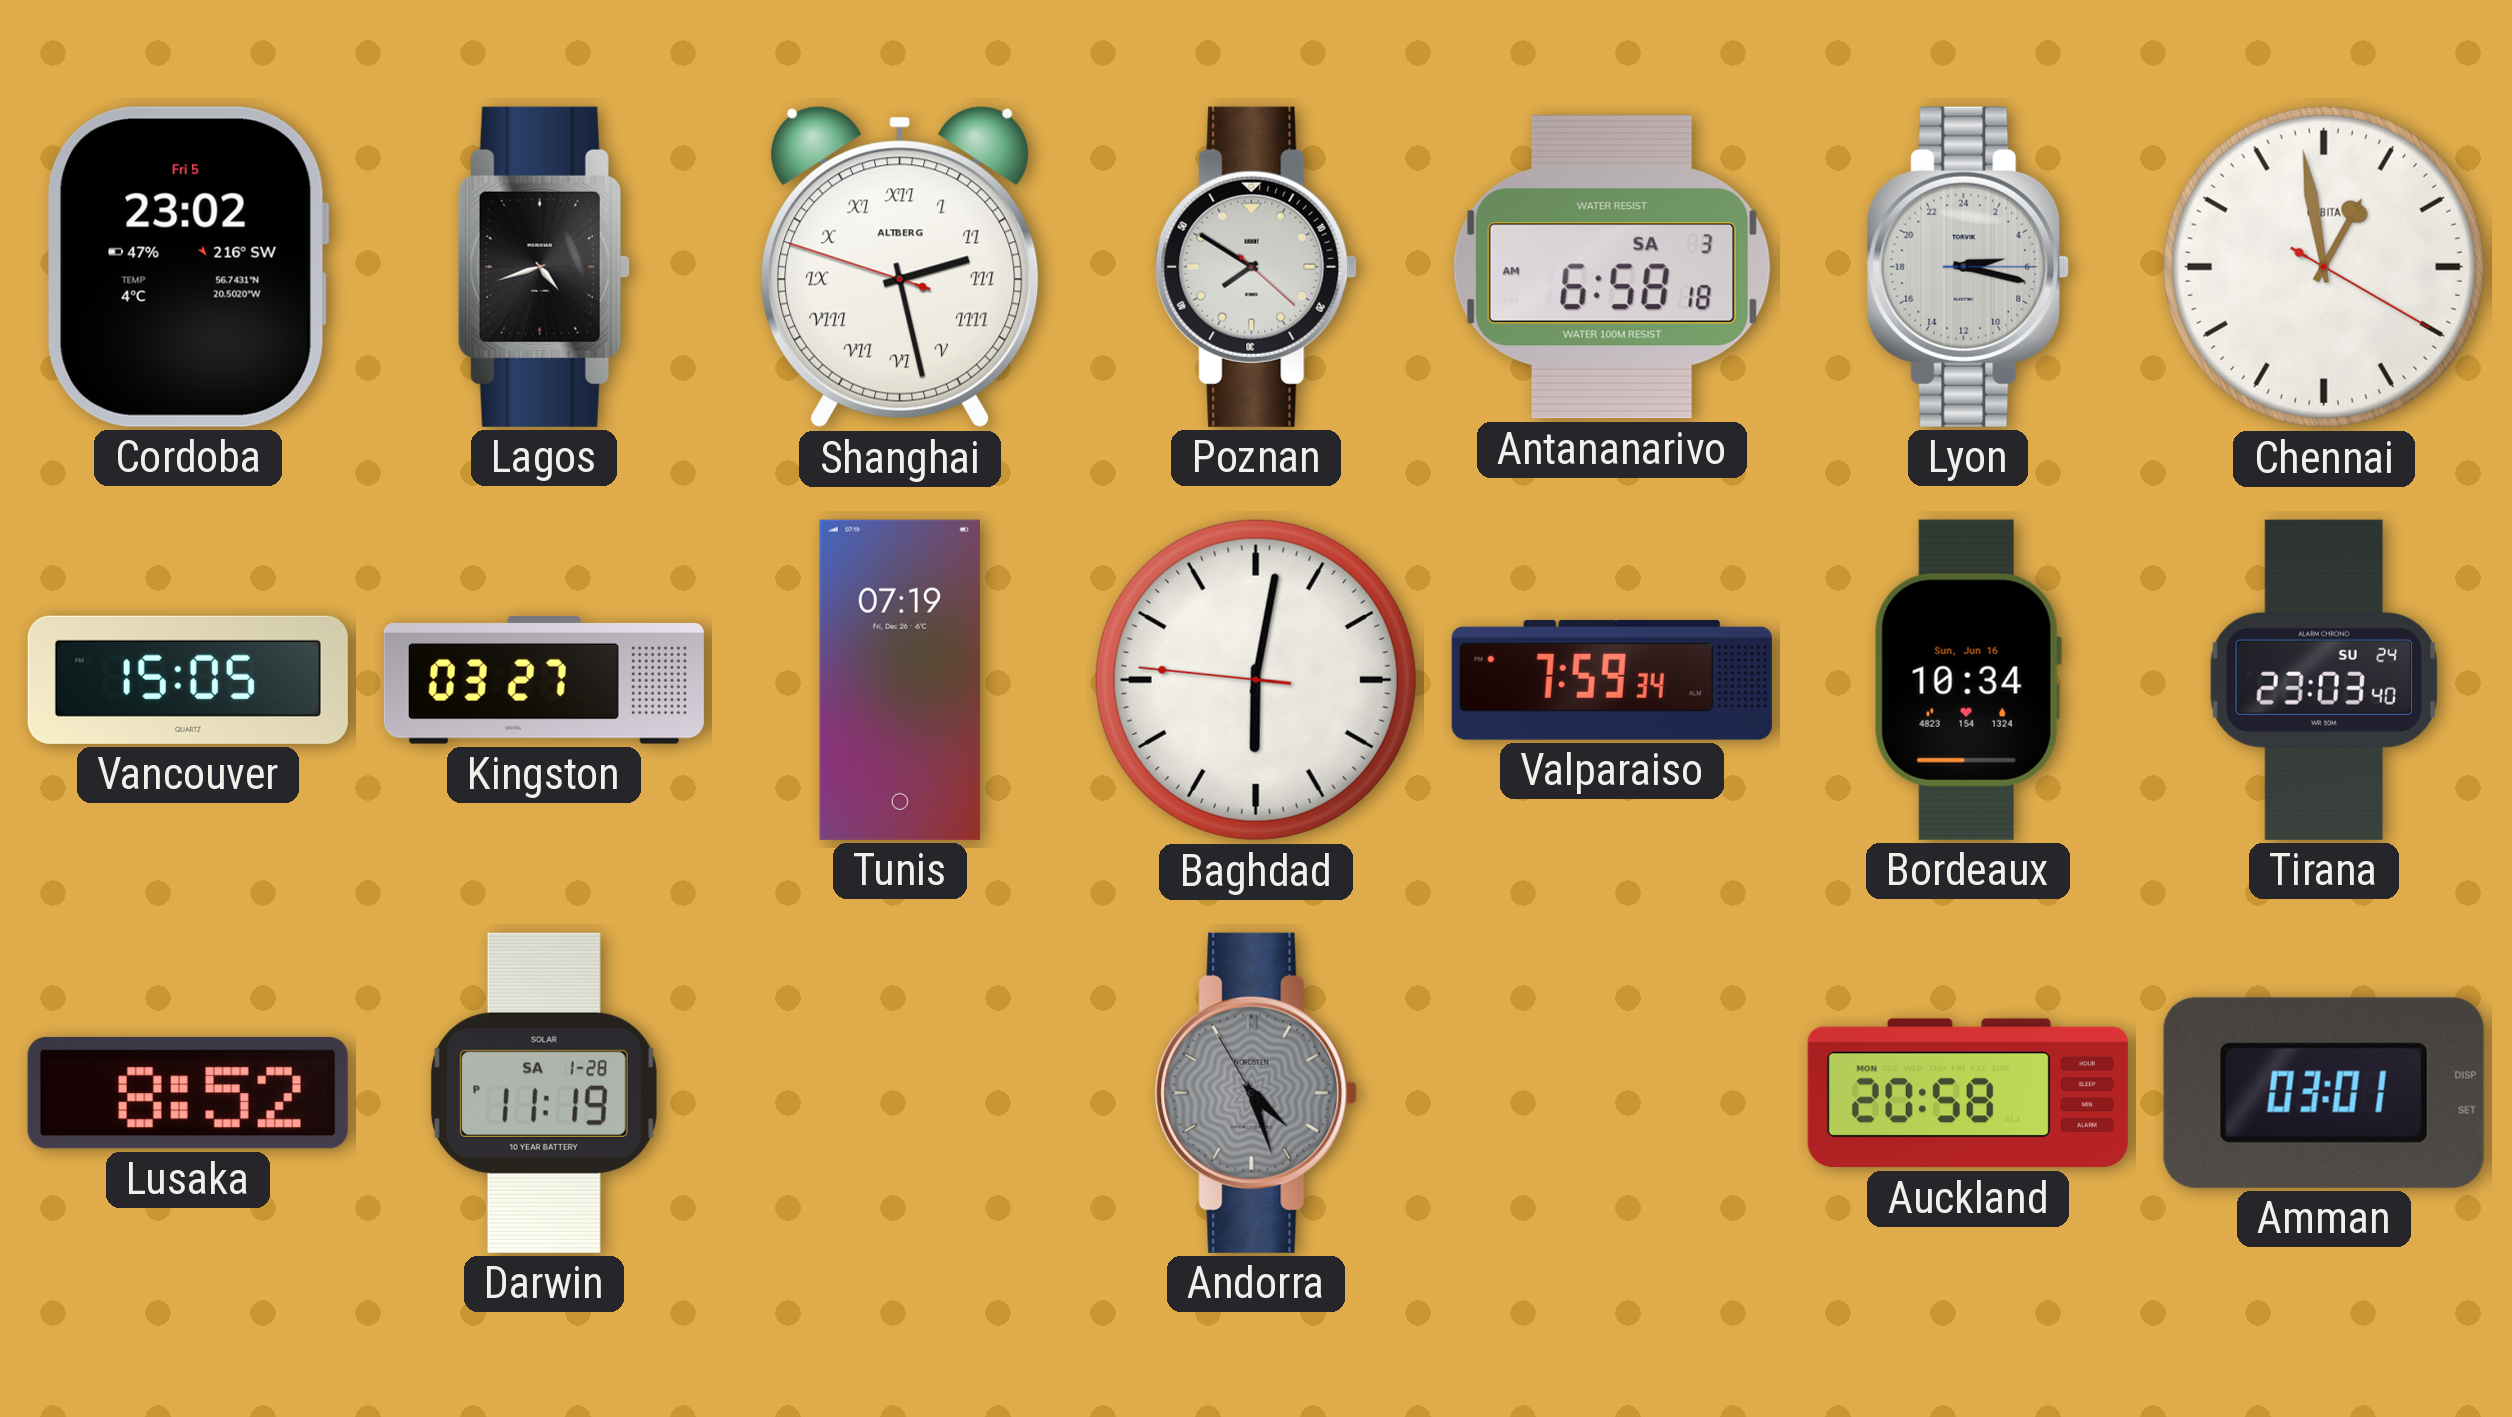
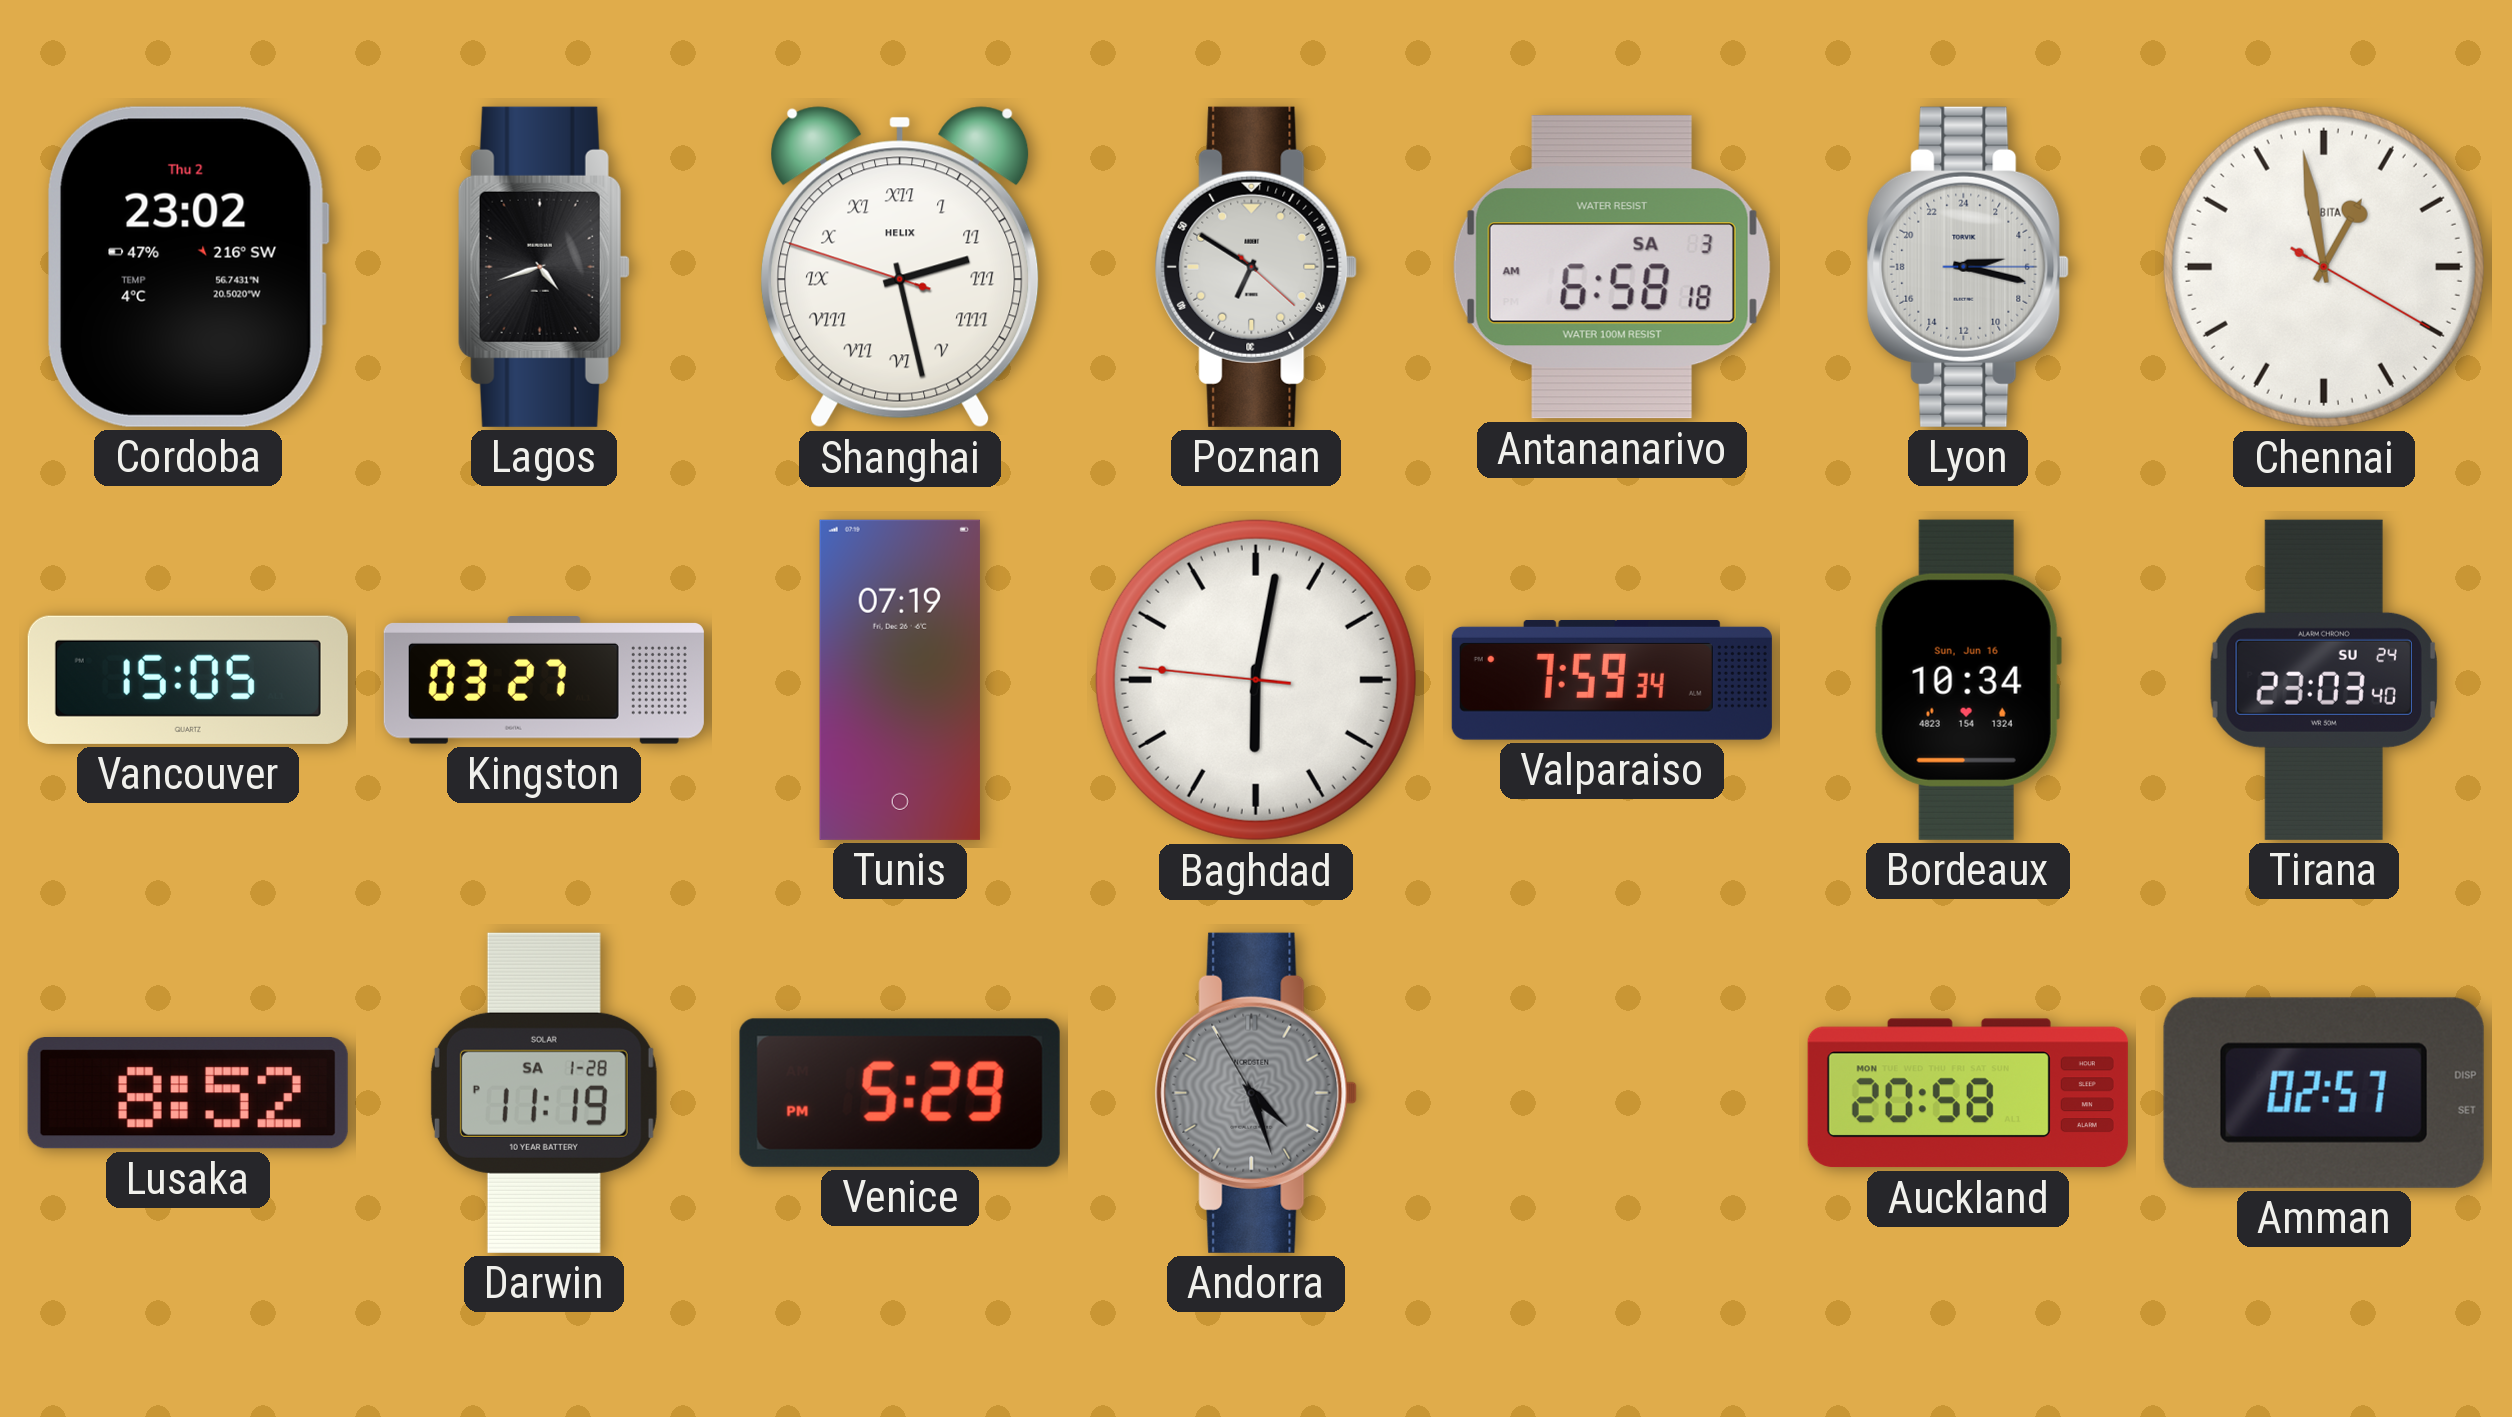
Cordoba date: Fri 5 -> Thu 2 (188, 267)
Shanghai brand: ALTBERG -> HELIX (900, 267)
Poznan: 7:50 -> 6:50 (1256, 267)
Venice: none -> 5:29 (900, 1093)
Amman: 03:01 -> 02:57 (2324, 1093)
